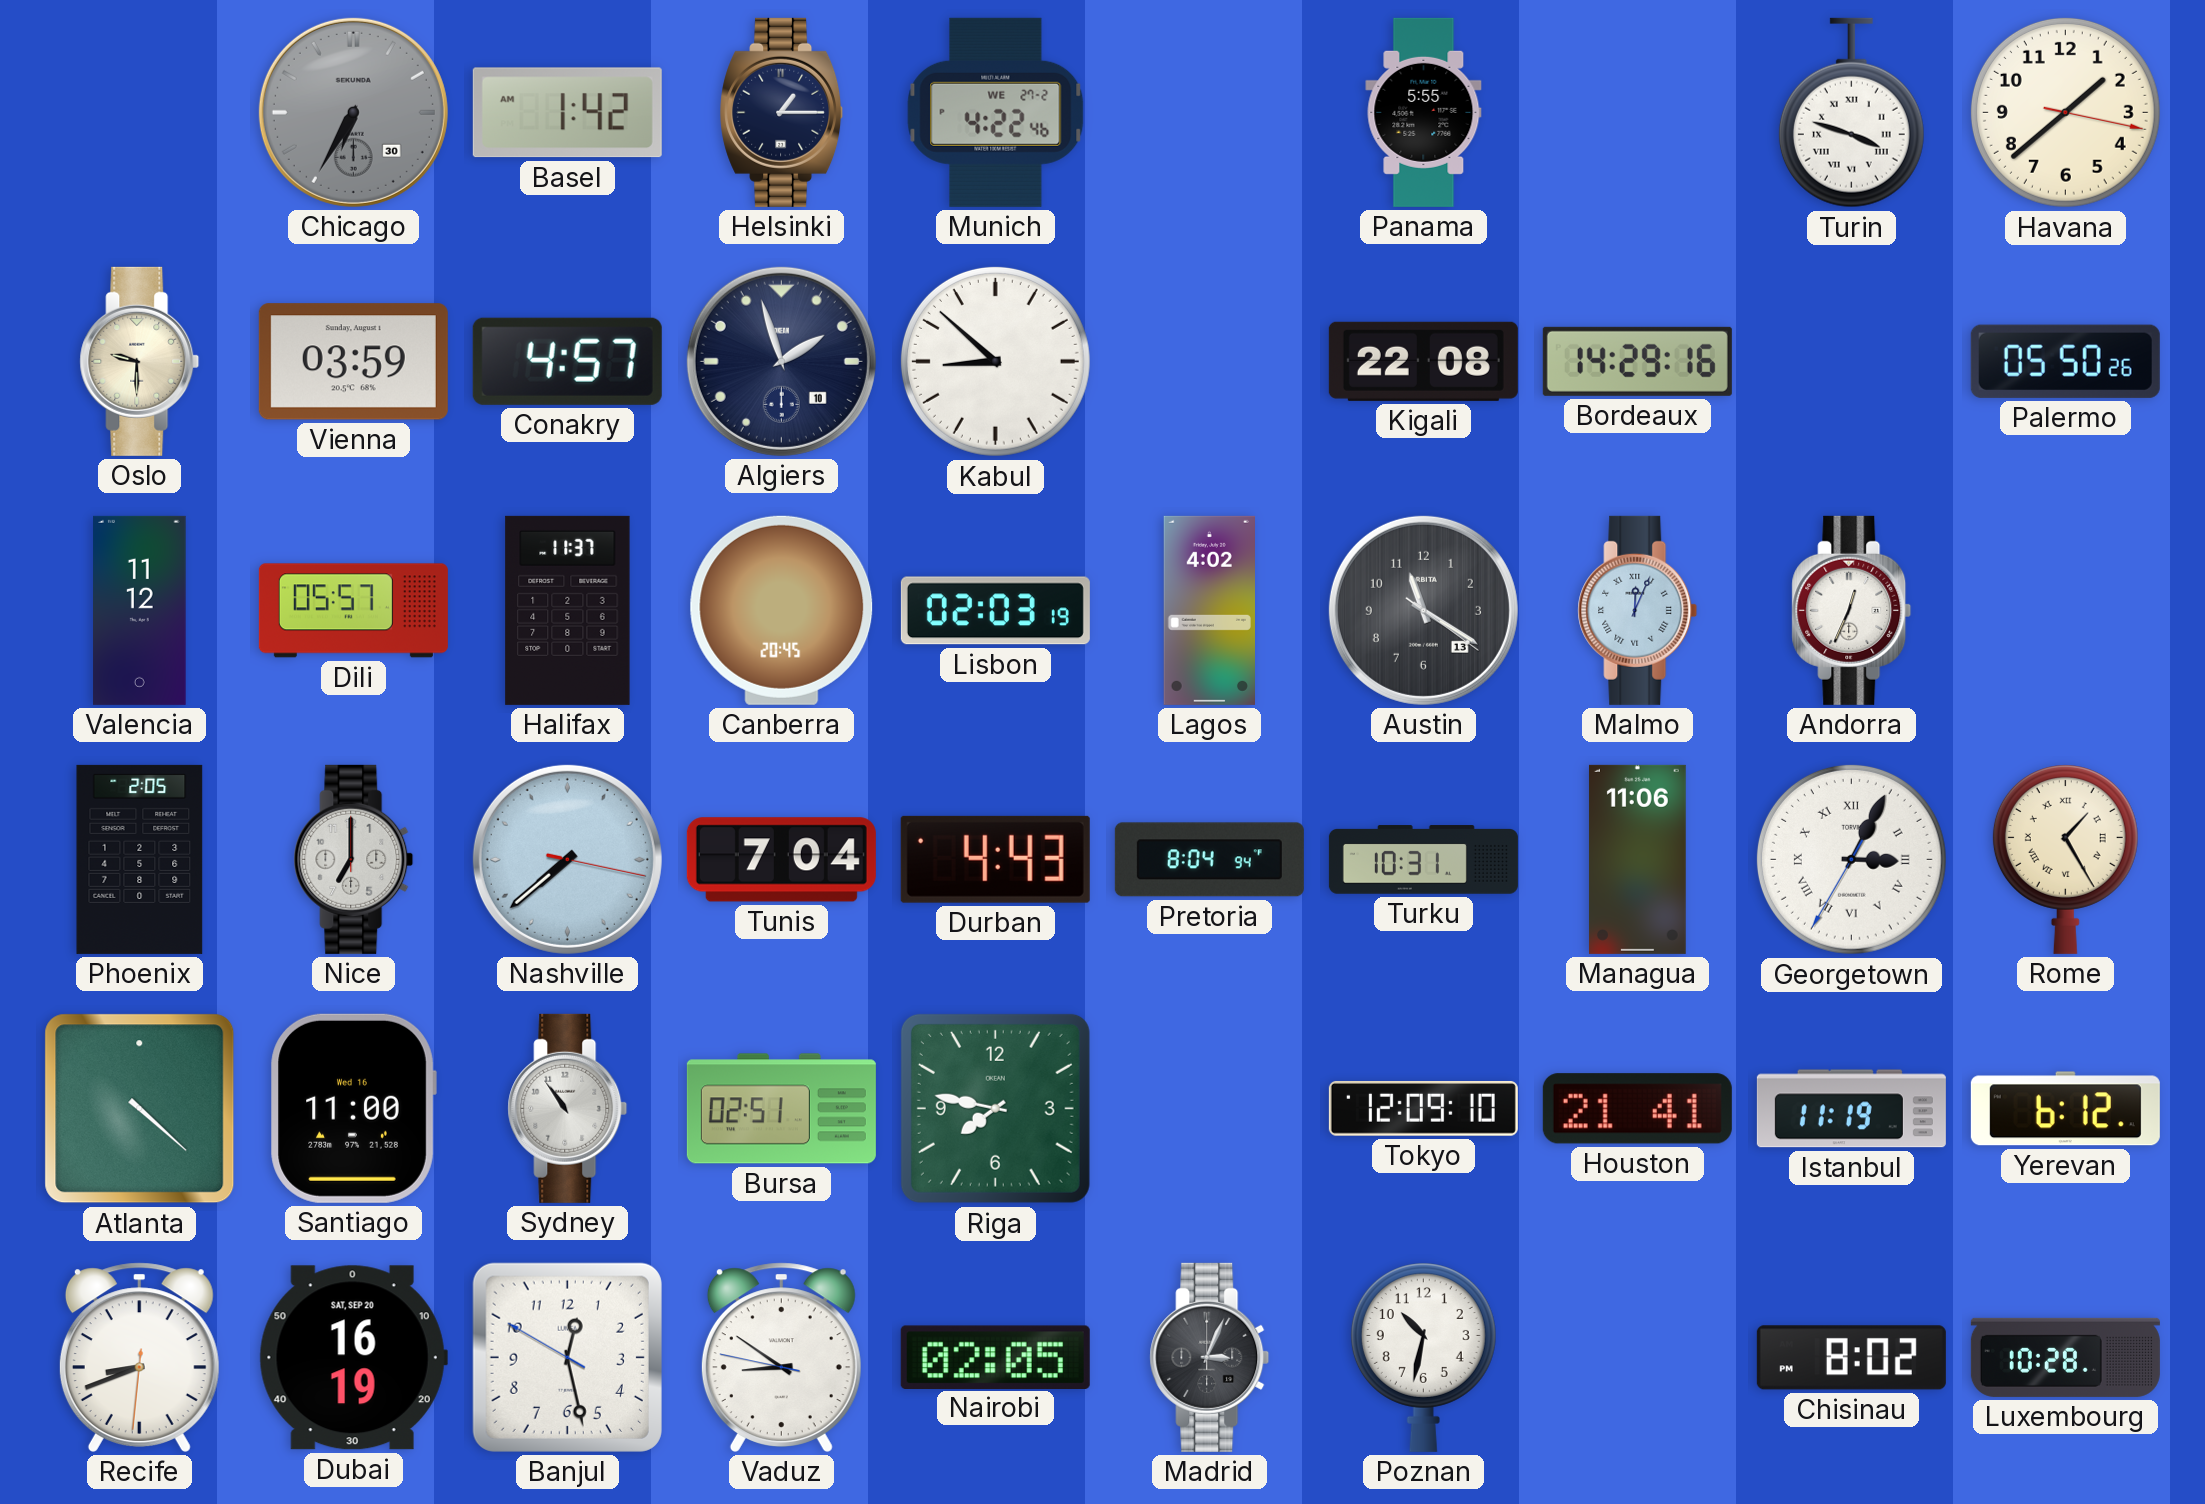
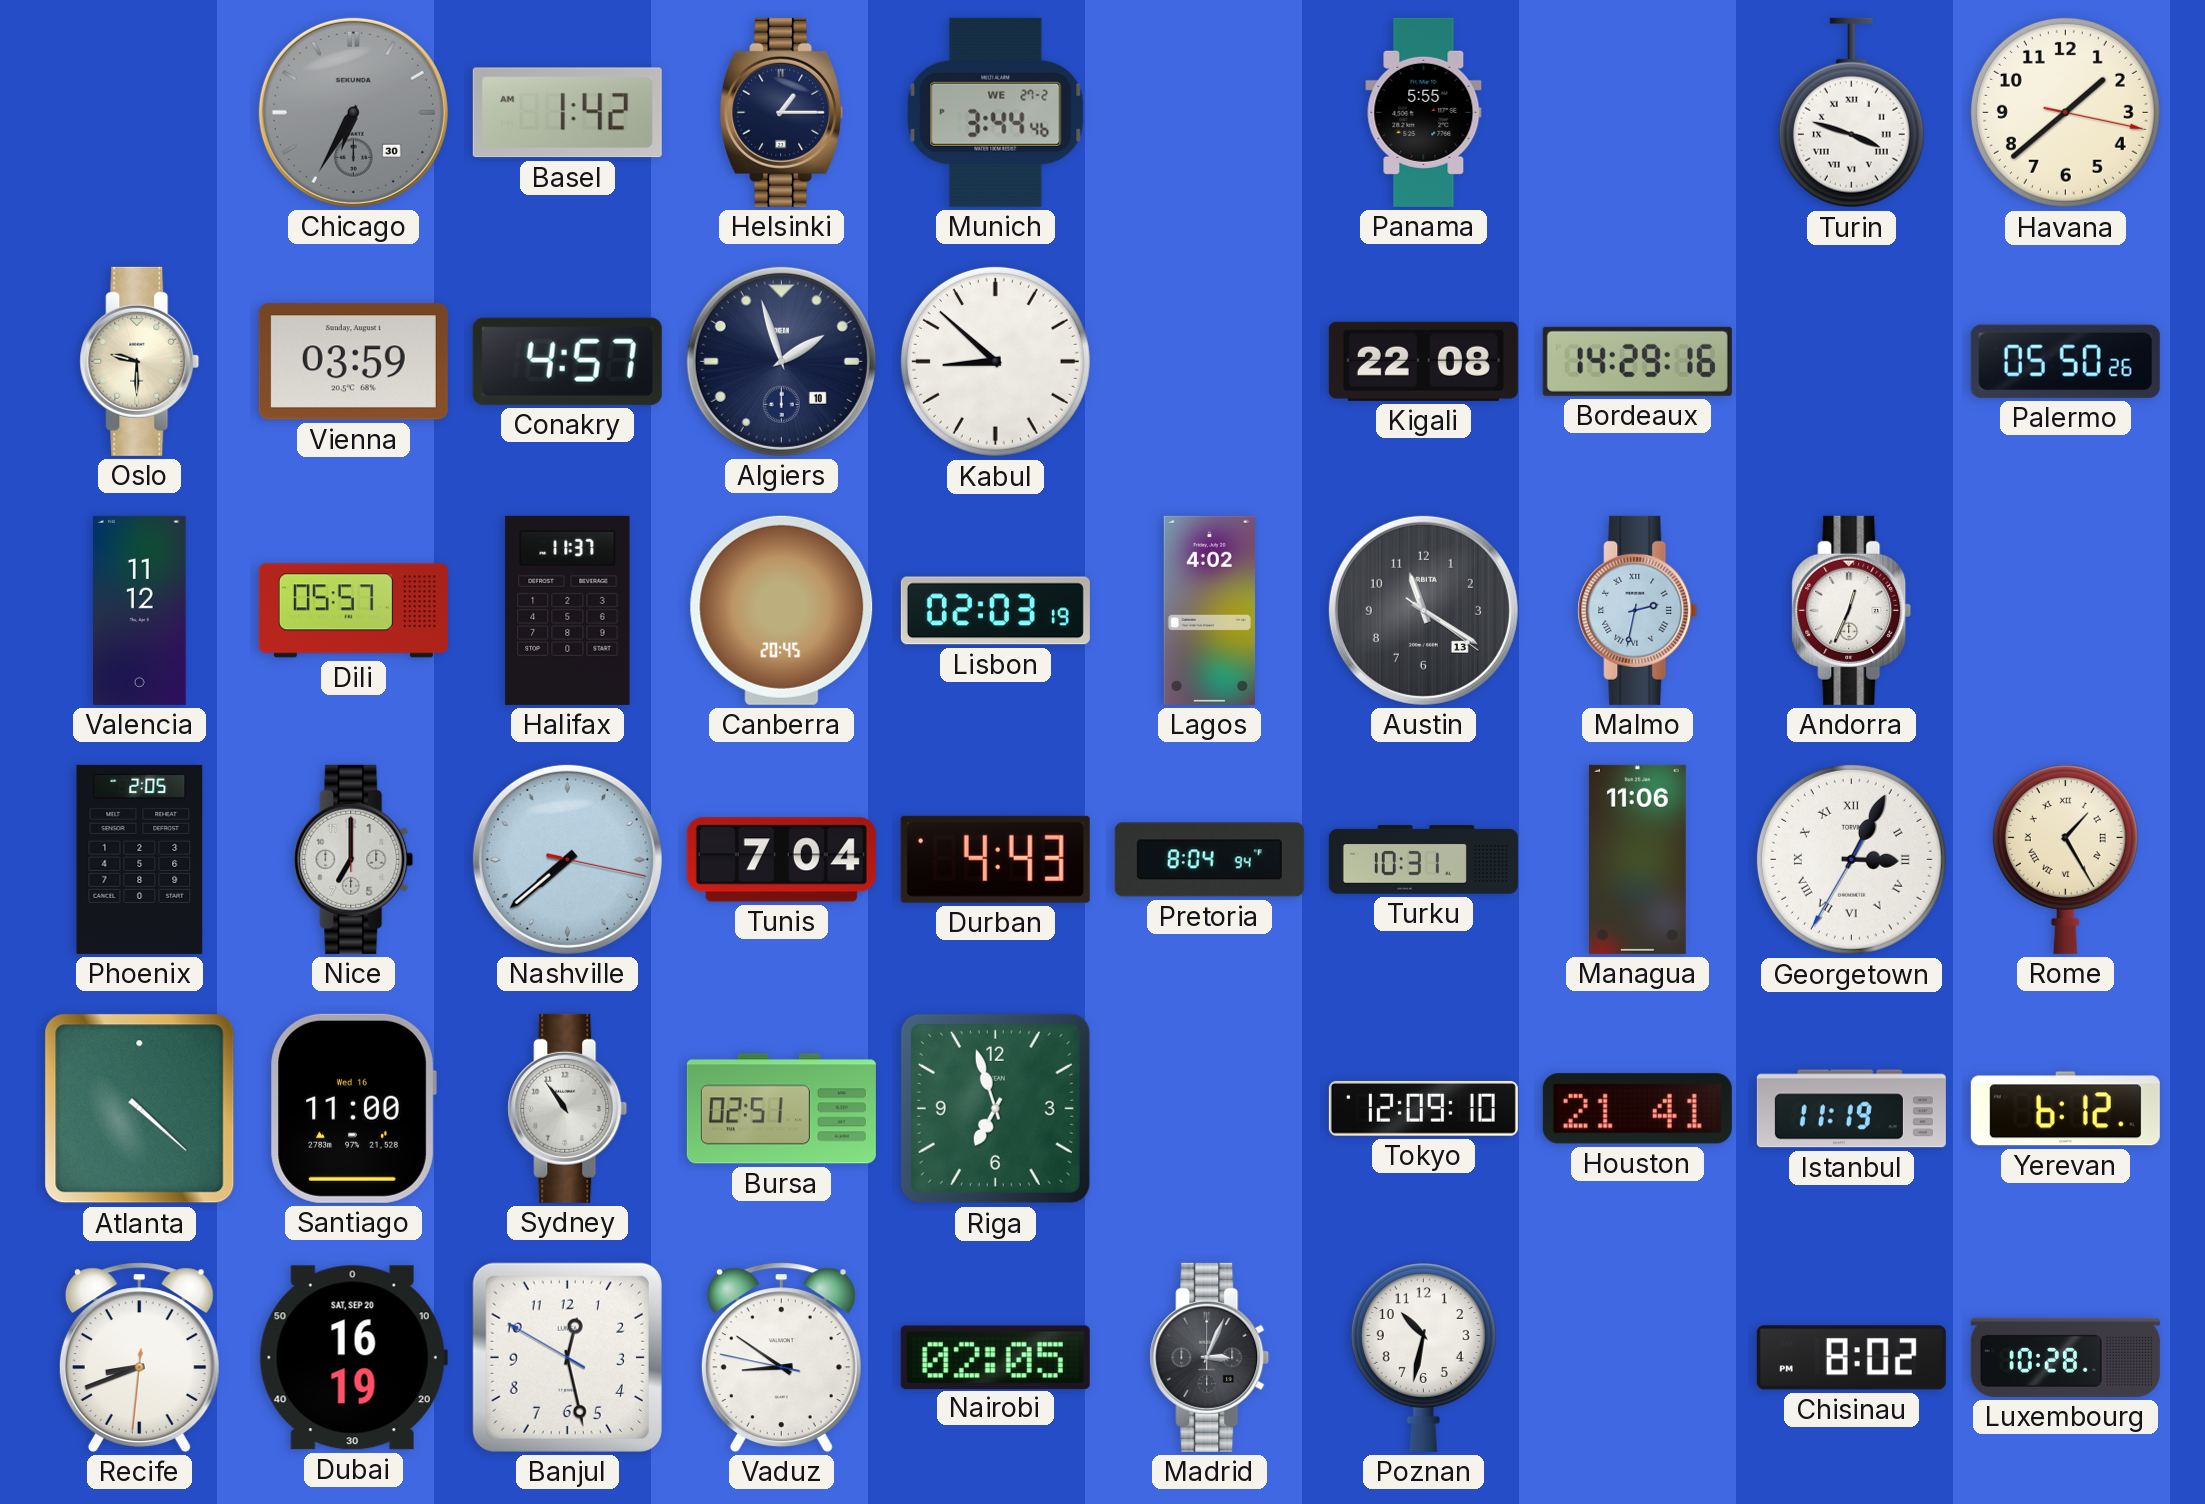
Munich: 4:22 -> 3:44 (996, 112)
Malmo: 12:04 -> 2:32 (1638, 610)
Riga: 7:47 -> 6:57 (995, 1108)
